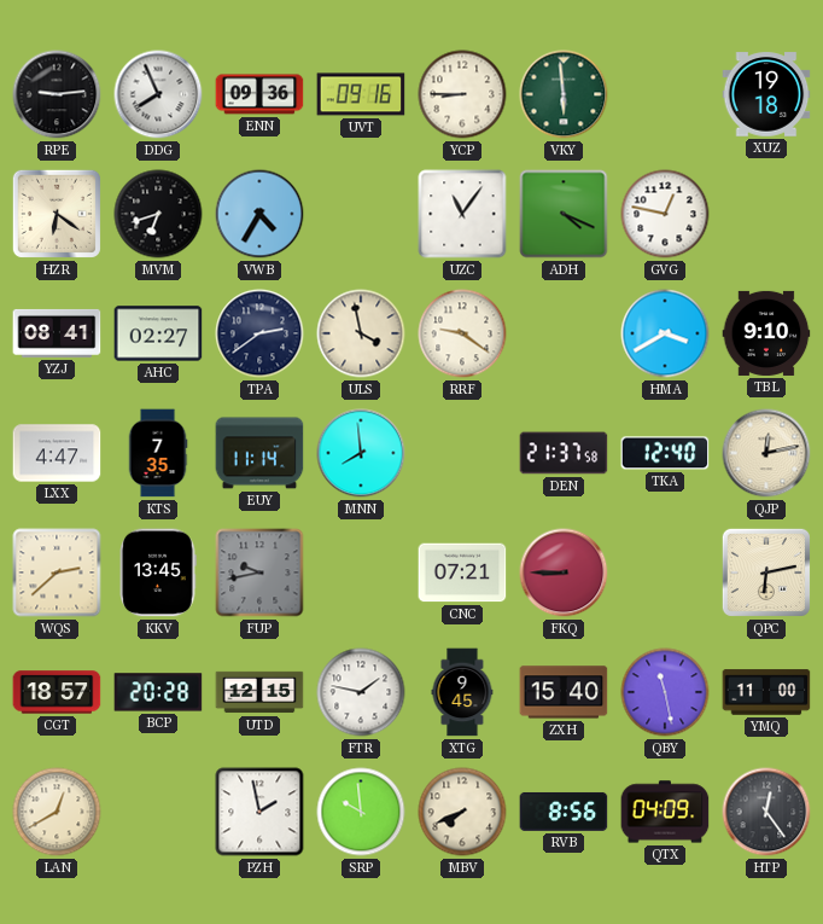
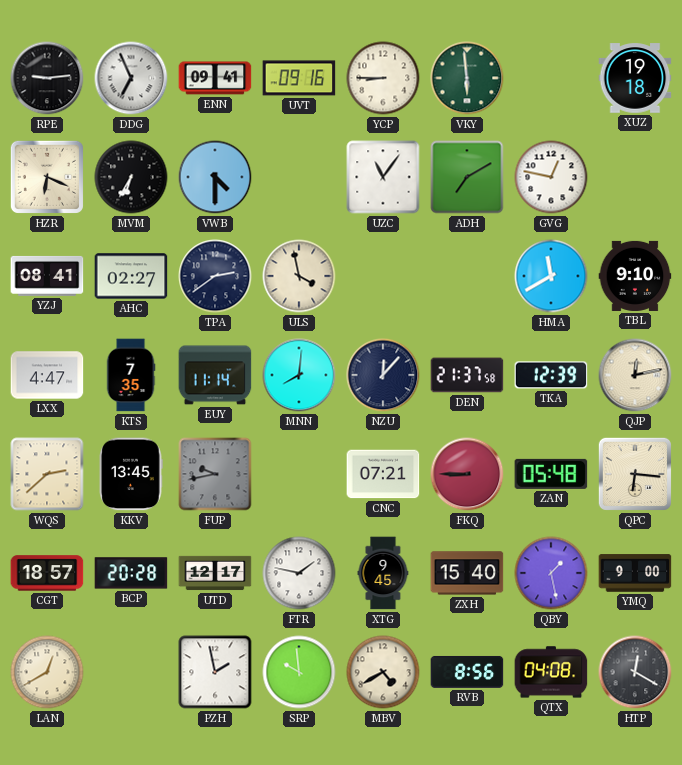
DDG: 7:56 -> 6:56 (131, 78)
ENN: 09:36 -> 09:41 (215, 78)
HZR: 6:21 -> 6:19 (47, 177)
MVM: 6:42 -> 6:35 (131, 177)
VWB: 4:35 -> 4:30 (215, 177)
ADH: 4:19 -> 7:10 (467, 177)
RRF: 9:21 -> none (462, 333)
HMA: 3:40 -> 11:40 (551, 276)
MNN: 7:59 -> 8:01 (299, 375)
NZU: none -> 12:07 (383, 375)
TKA: 12:40 -> 12:39 (551, 375)
ZAN: none -> 05:48 (551, 474)
QPC: 6:13 -> 6:16 (635, 474)
UTD: 12:15 -> 12:17 (215, 573)
QBY: 11:28 -> 1:28 (551, 573)
YMQ: 11:00 -> 9:00 (635, 573)
MBV: 7:41 -> 4:40 (383, 672)
QTX: 04:09 -> 04:08 (551, 672)
HTP: 12:24 -> 12:20 (635, 672)
